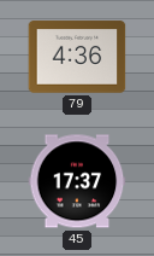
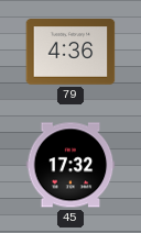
45: 17:37 -> 17:32 (70, 165)
